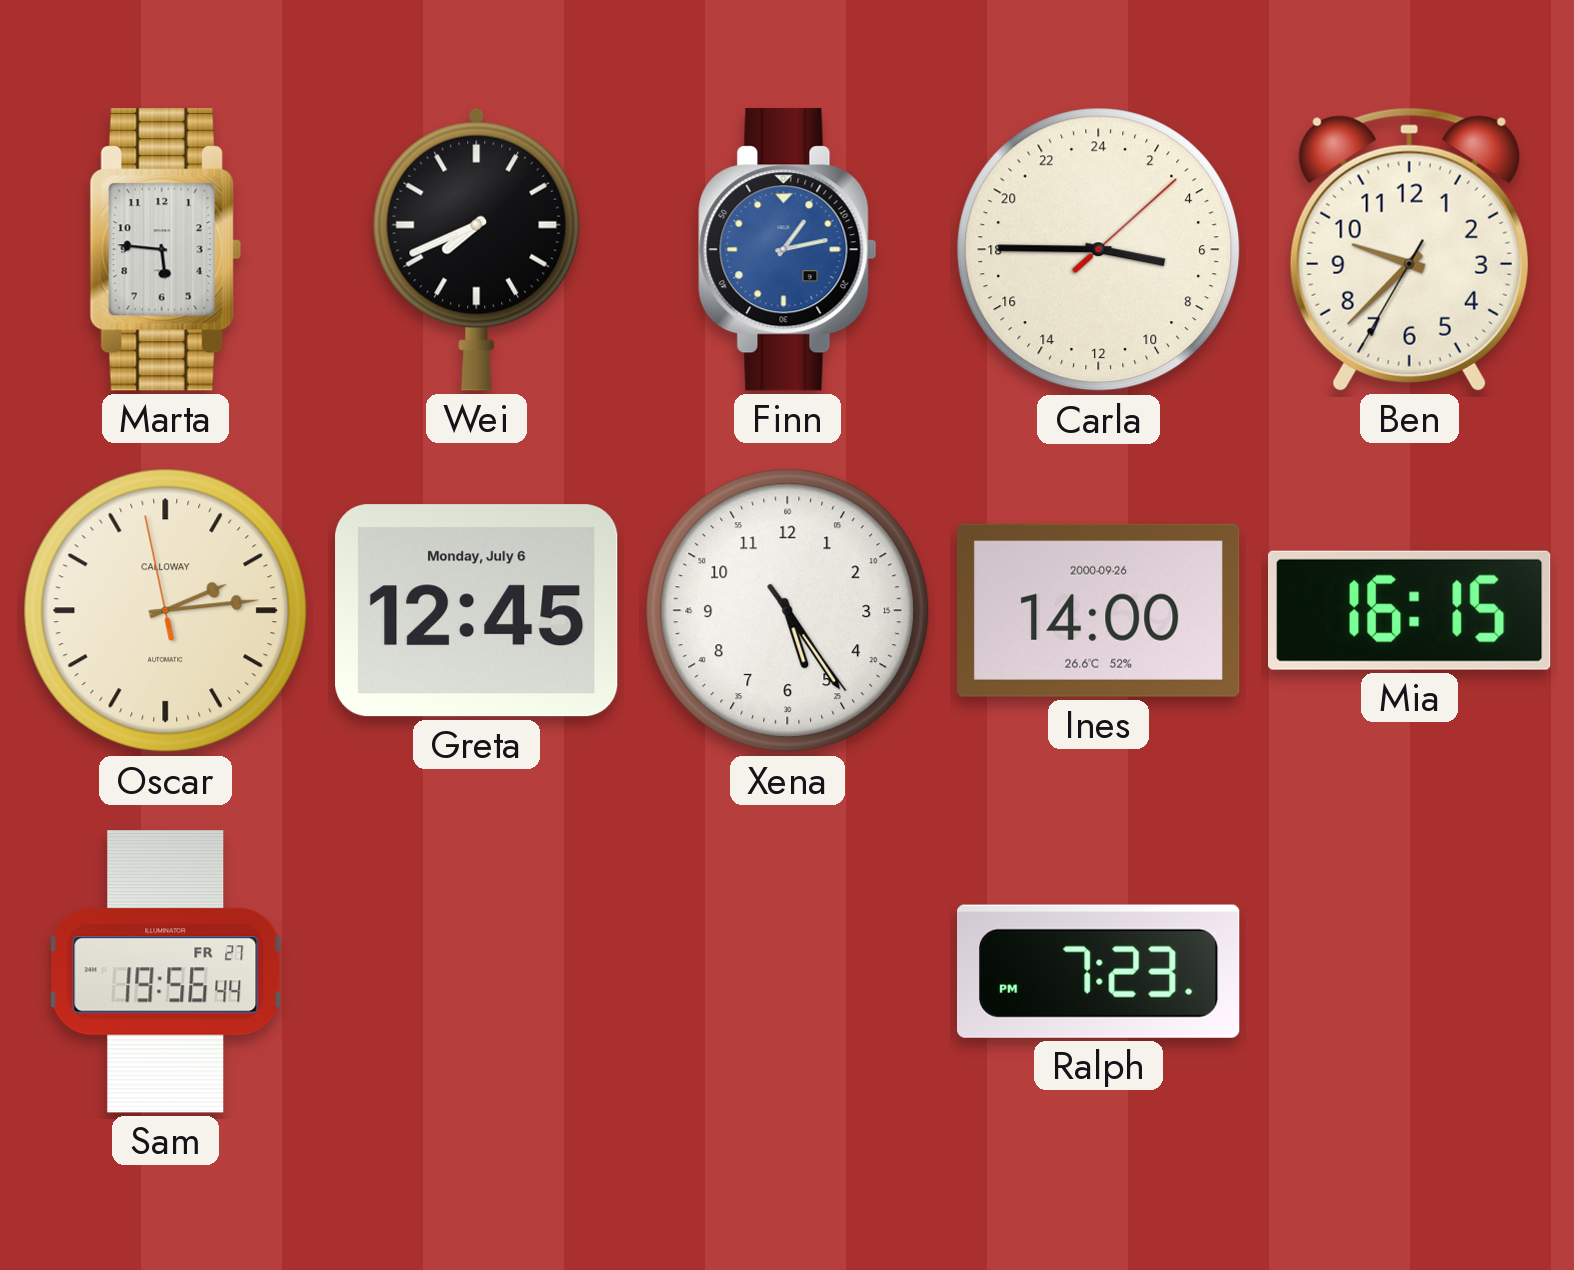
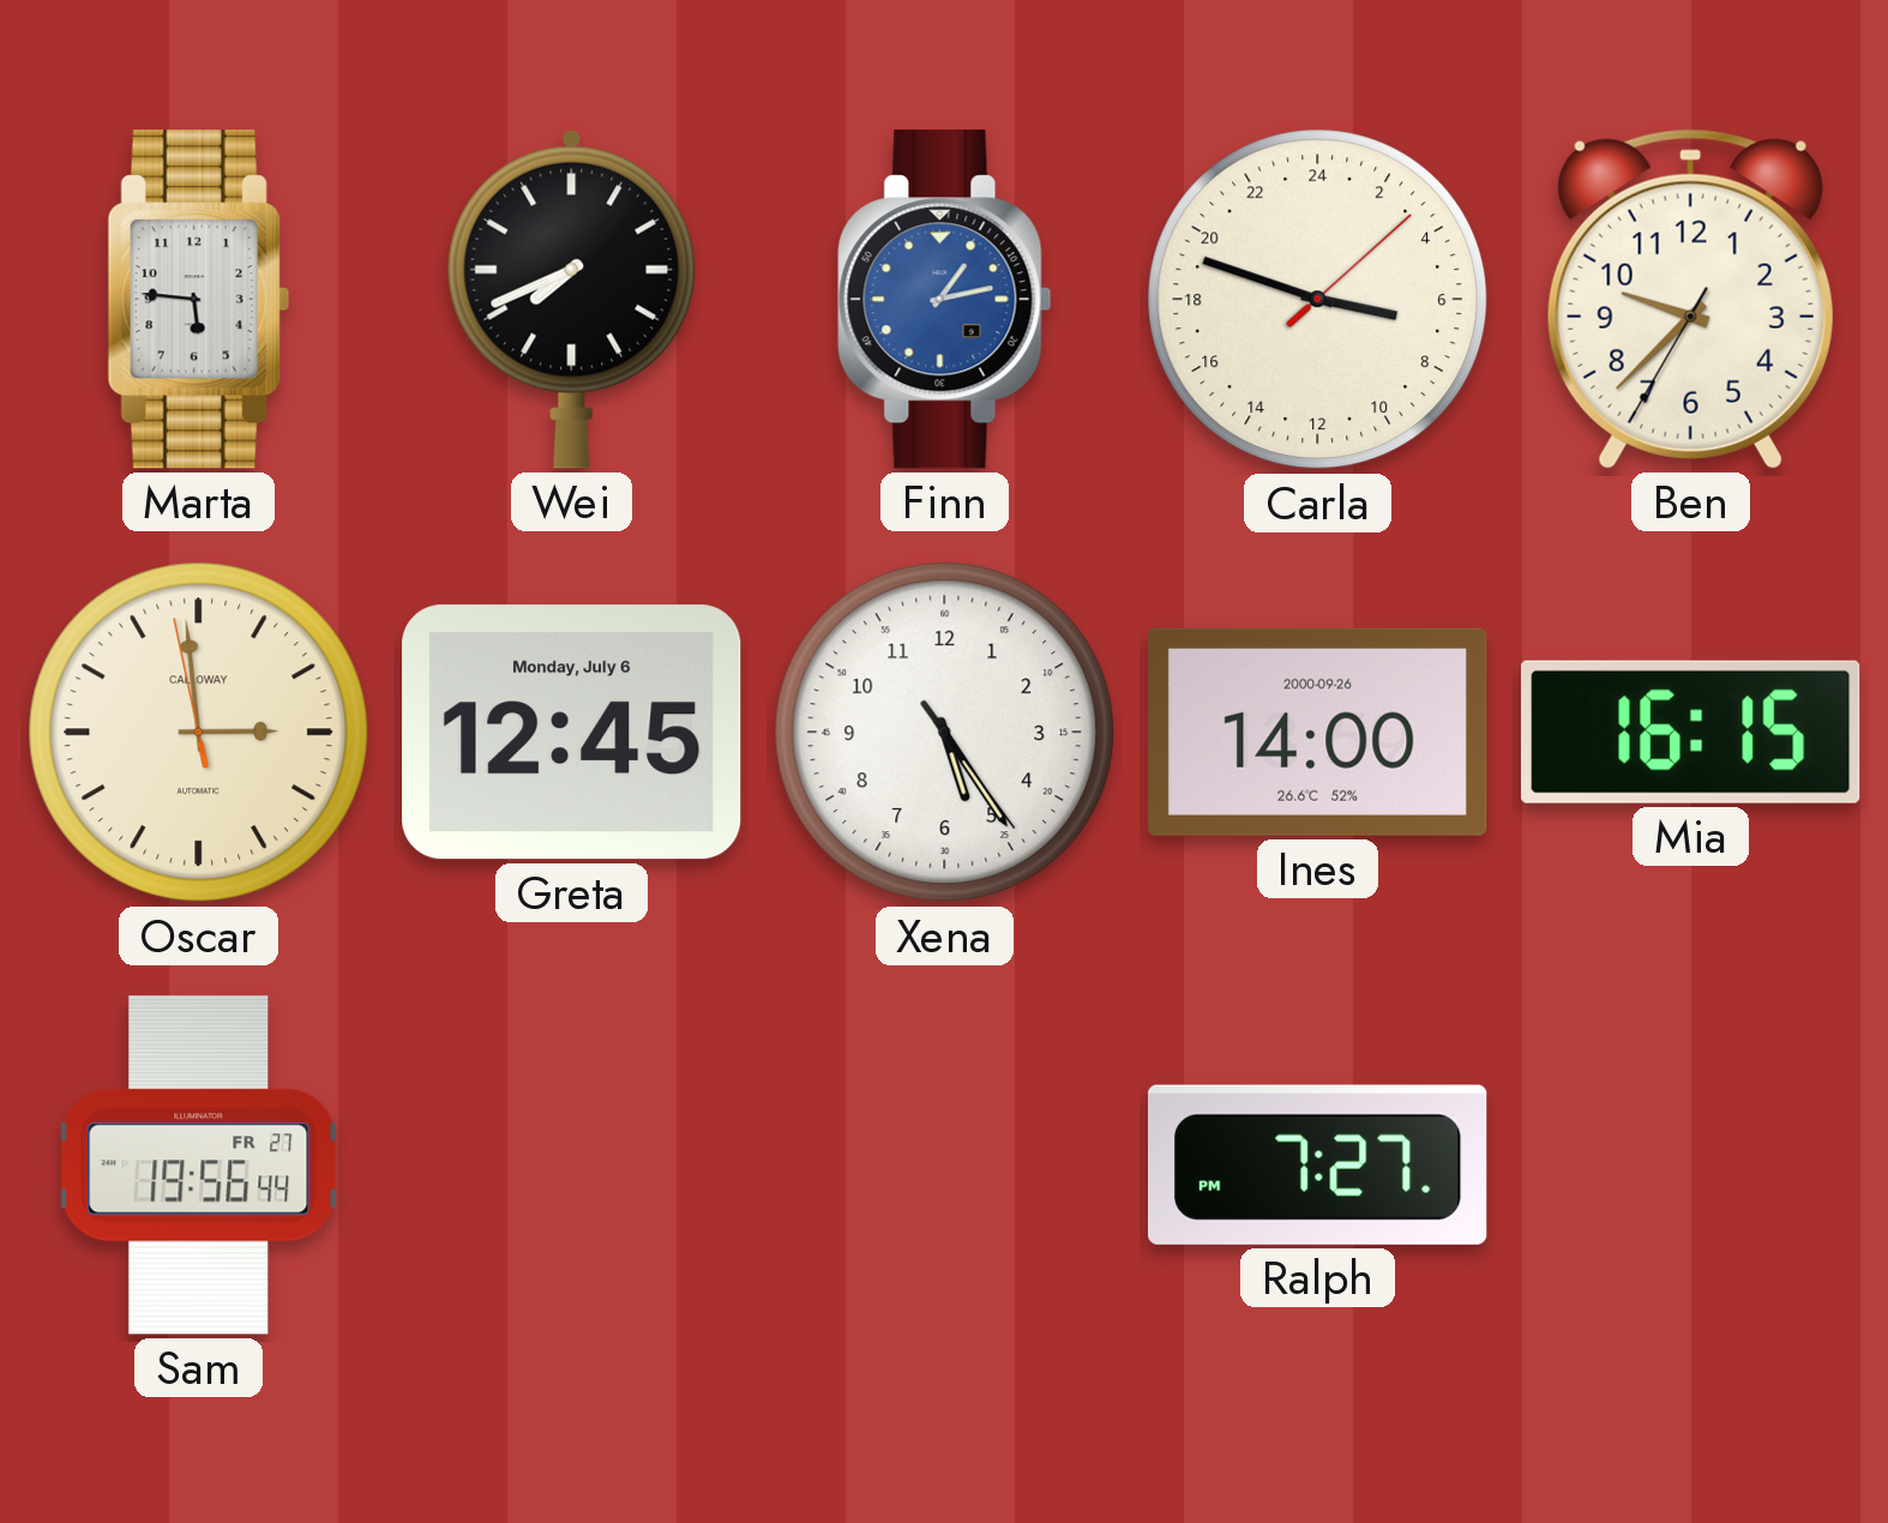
Carla: 6:45 -> 6:48 (1318, 300)
Oscar: 2:13 -> 2:58 (199, 733)
Ralph: 7:23 -> 7:27 (1318, 1164)
